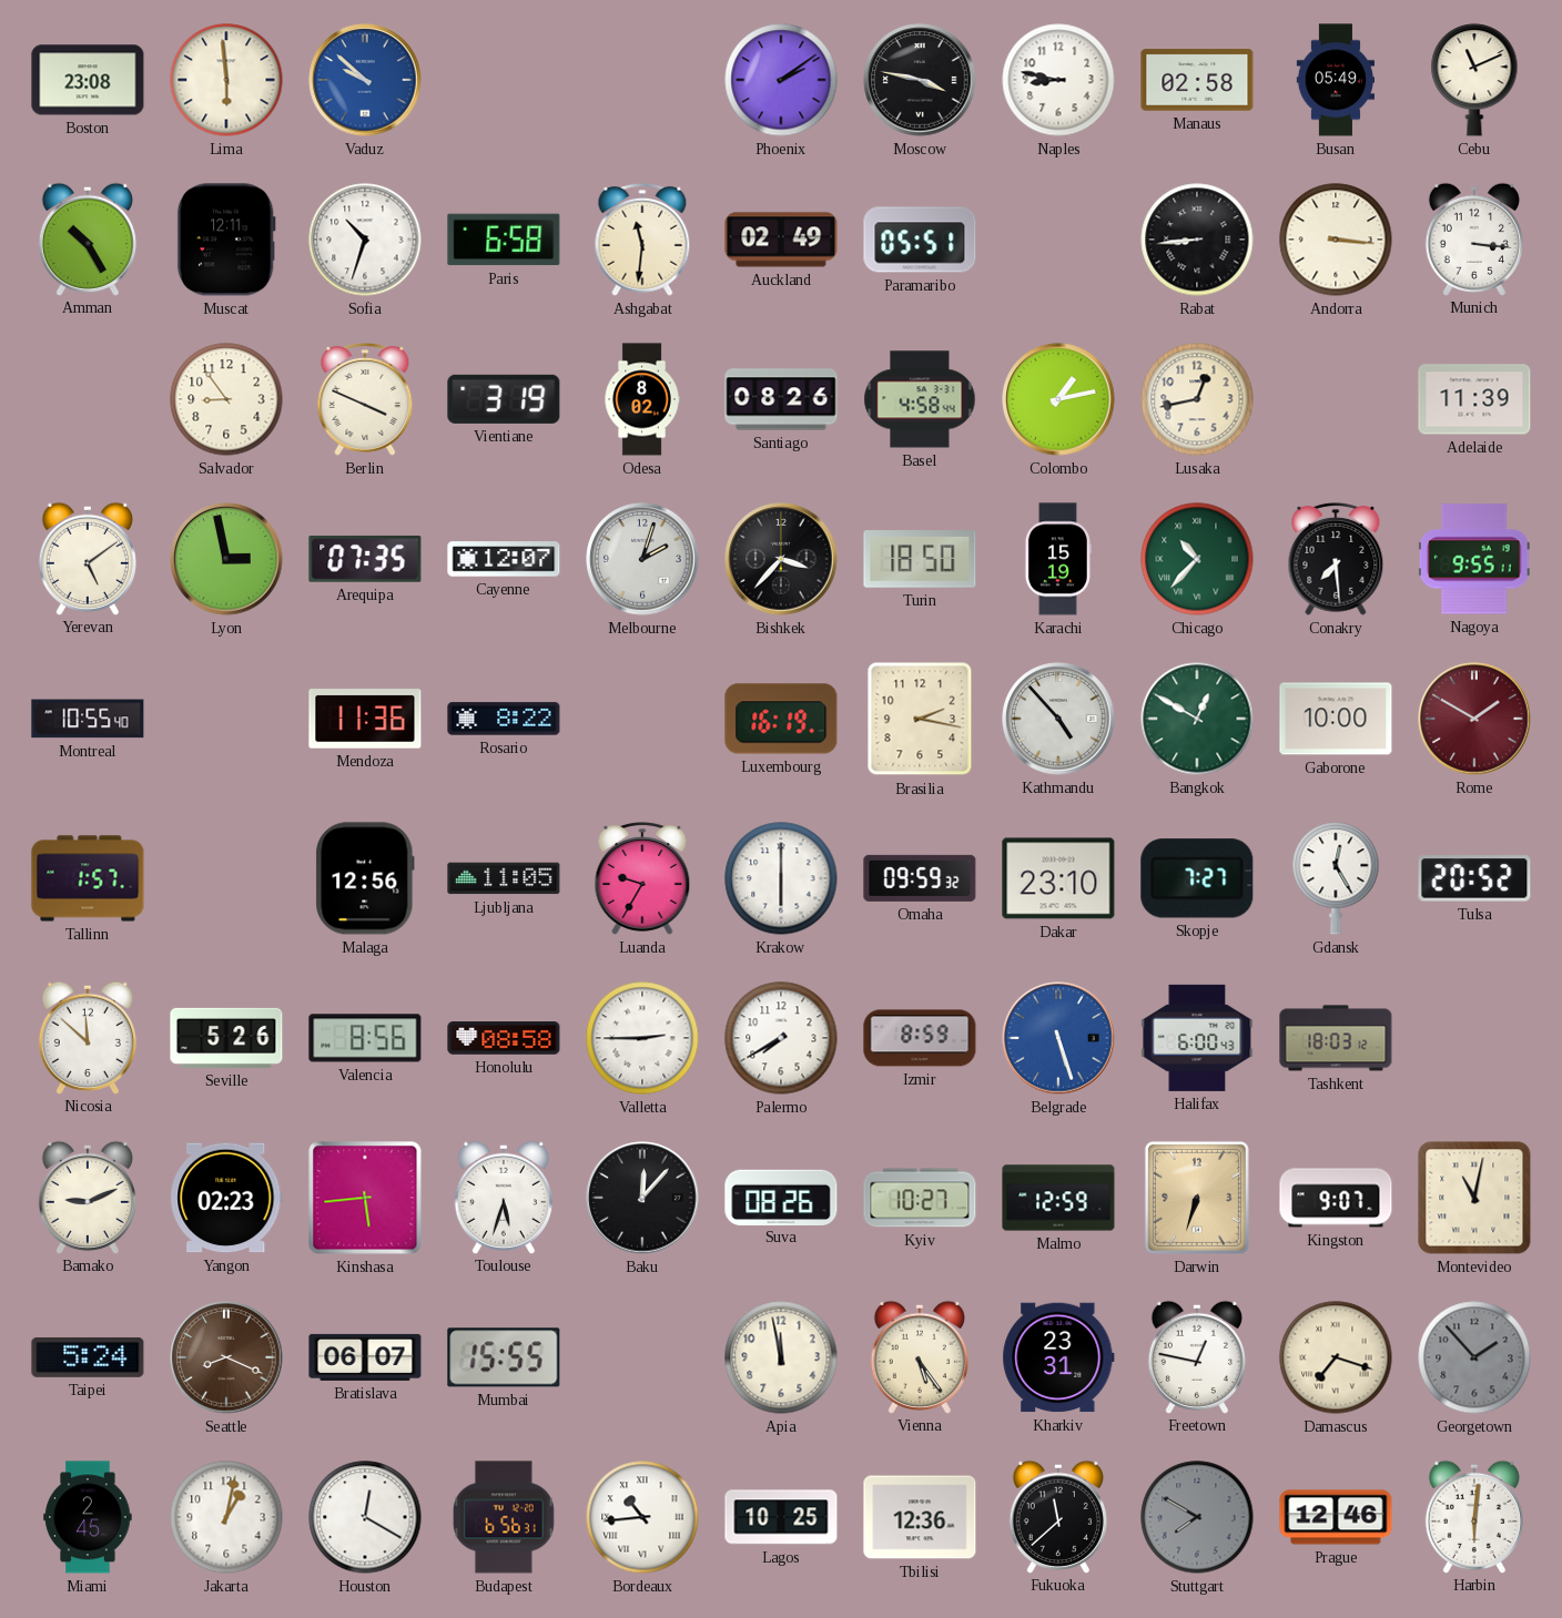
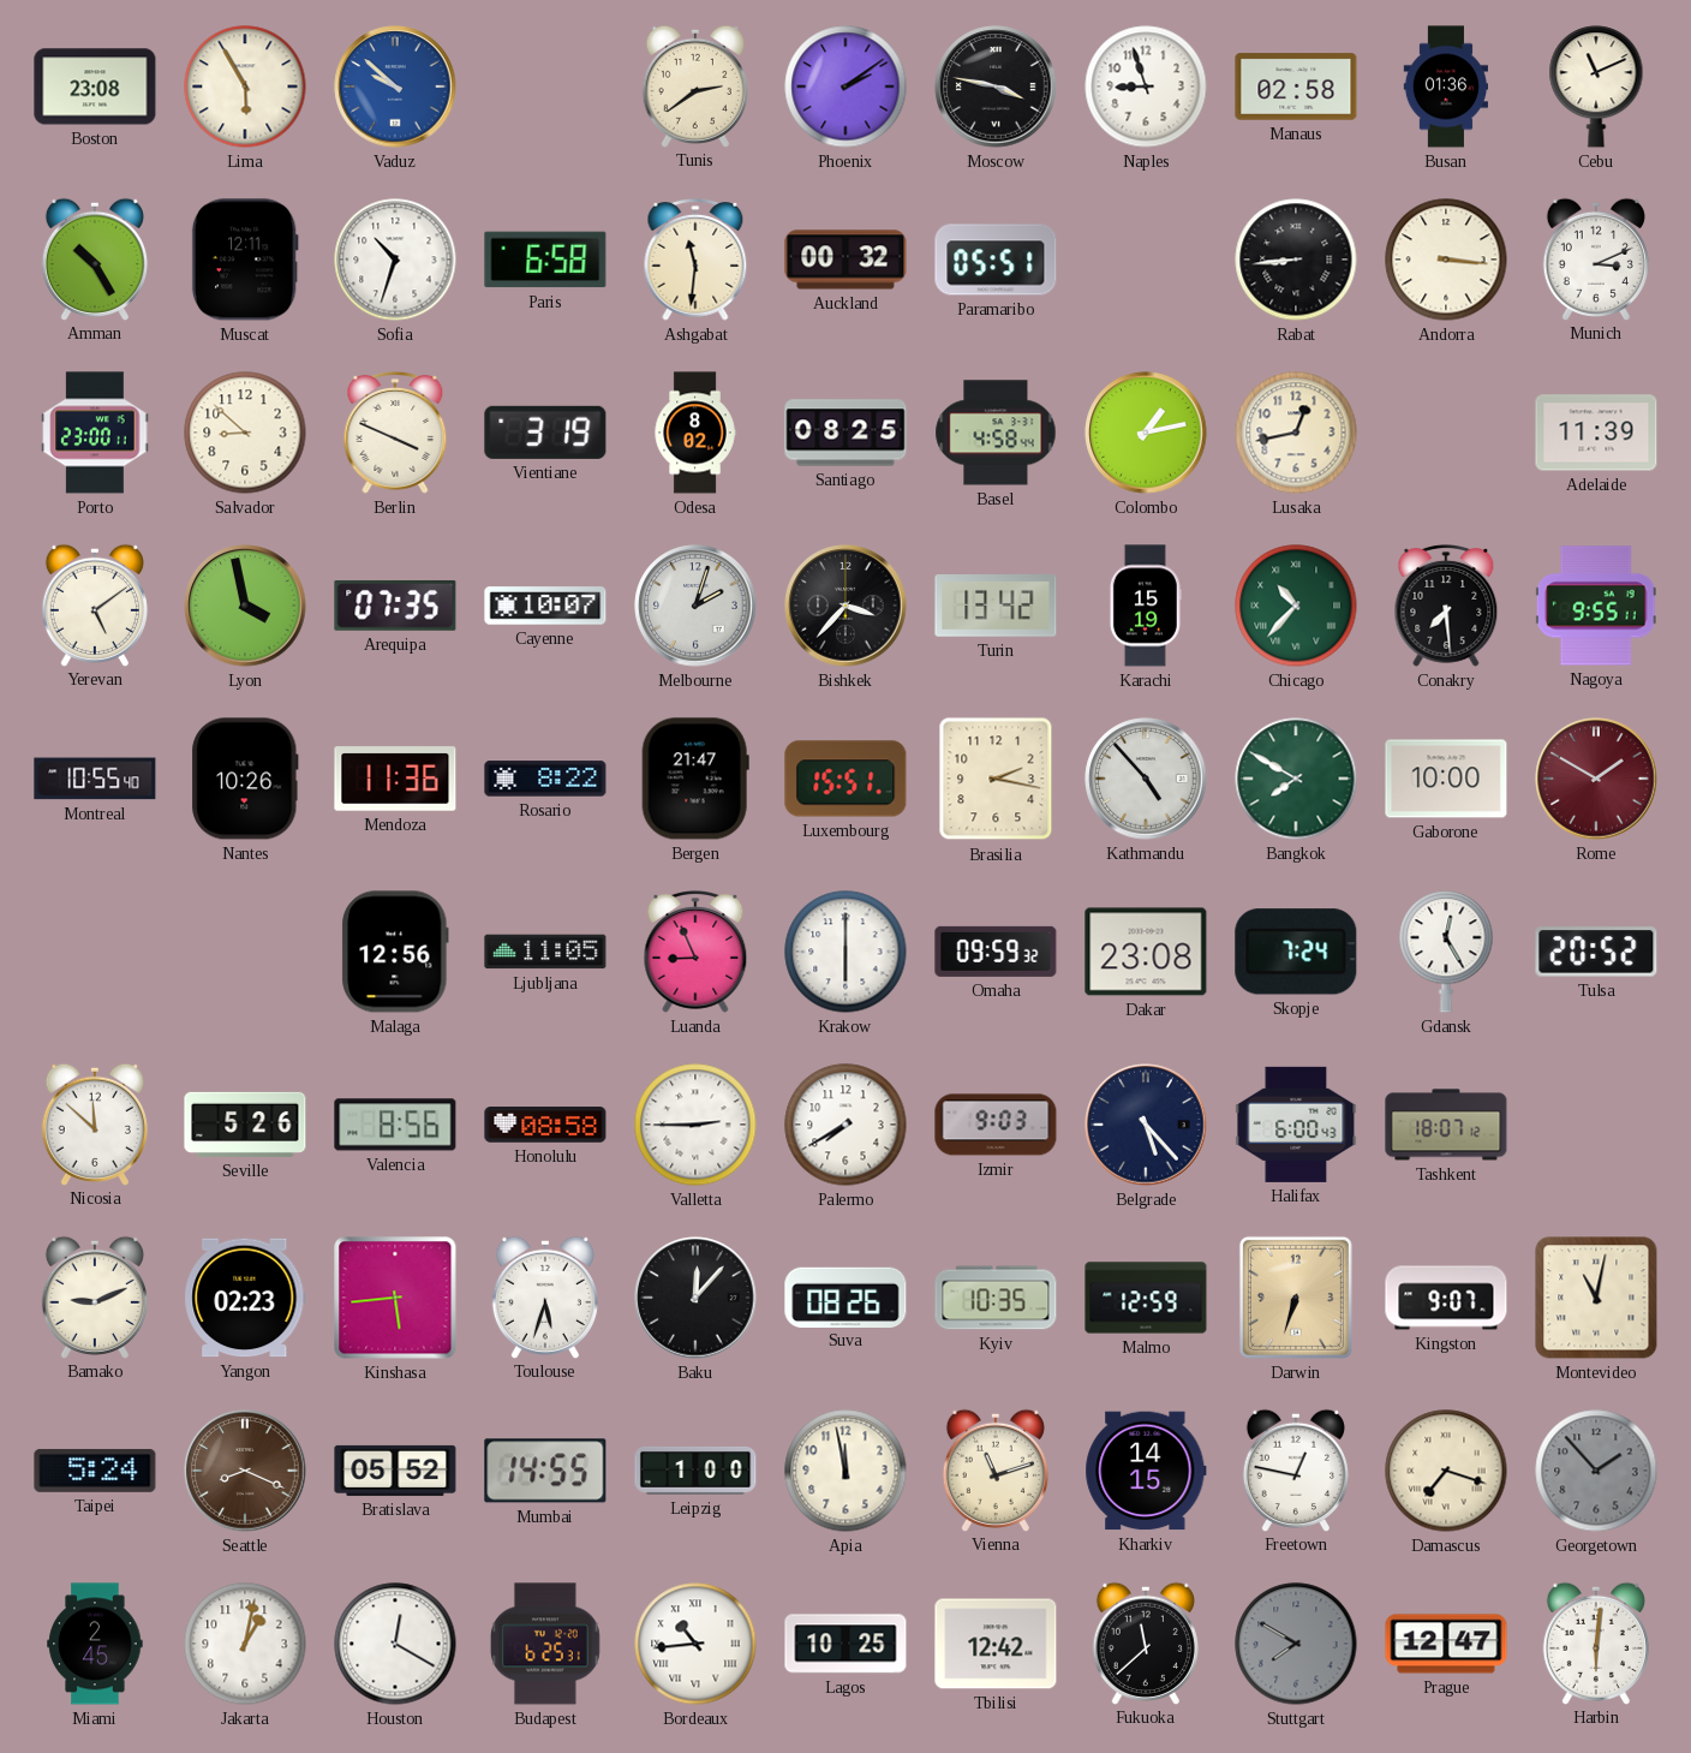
Lima: 5:59 -> 5:55 (245, 87)
Tunis: none -> 2:39 (695, 85)
Naples: 8:47 -> 8:57 (1146, 87)
Busan: 05:49 -> 01:36 (1445, 87)
Auckland: 02:49 -> 00:32 (845, 260)
Munich: 3:16 -> 3:11 (1596, 258)
Porto: none -> 23:00 (95, 433)
Salvador: 8:54 -> 8:52 (245, 433)
Santiago: 08:26 -> 08:25 (845, 433)
Lyon: 2:58 -> 3:58 (245, 606)
Cayenne: 12:07 -> 10:07 (545, 606)
Turin: 18:50 -> 13:42 (996, 606)
Nantes: none -> 10:26 (245, 779)
Bergen: none -> 21:47 (695, 779)
Luxembourg: 16:19 -> 15:51 (845, 779)
Bangkok: 12:50 -> 7:50 (1296, 779)
Tallinn: 1:57 -> none (88, 878)
Luanda: 9:35 -> 8:56 (695, 953)
Dakar: 23:10 -> 23:08 (1146, 952)
Skopje: 7:27 -> 7:24 (1296, 952)
Izmir: 8:59 -> 9:03 (996, 1125)
Belgrade: 5:27 -> 5:23 (1146, 1125)
Belgrade dial: blue -> navy (1146, 1125)
Tashkent: 18:03 -> 18:07 (1446, 1125)
Kyiv: 10:27 -> 10:35 (996, 1298)
Bratislava: 06:07 -> 05:52 (395, 1471)
Mumbai: 15:55 -> 14:55 (545, 1471)
Leipzig: none -> 1:00 (695, 1471)
Vienna: 5:24 -> 11:12 (996, 1469)
Kharkiv: 23:31 -> 14:15 (1146, 1471)
Budapest: 6:56 -> 6:25 (545, 1644)
Tbilisi: 12:36 -> 12:42 (996, 1644)
Prague: 12:46 -> 12:47 (1446, 1644)
